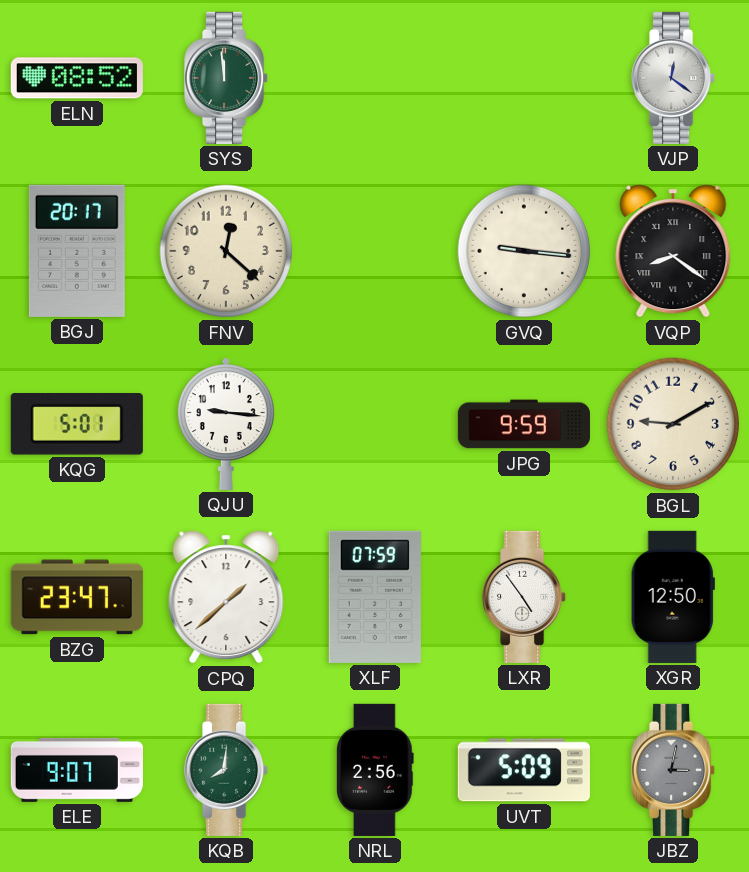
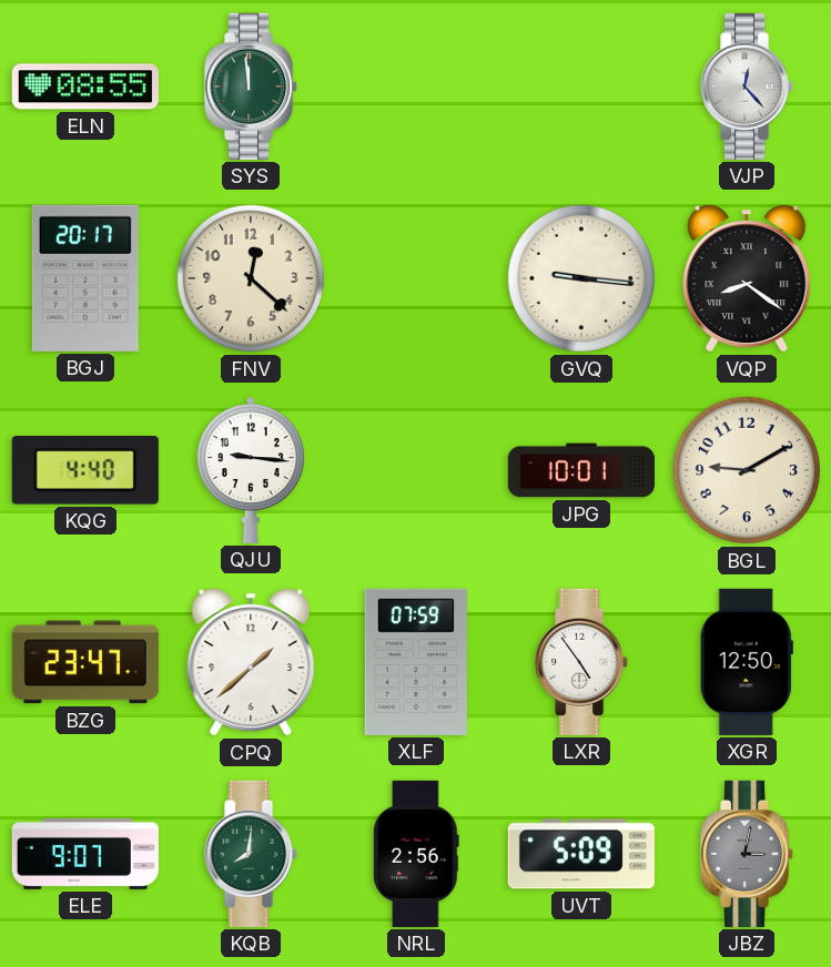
ELN: 08:52 -> 08:55 (85, 86)
VJP: 12:21 -> 12:23 (748, 86)
KQG: 5:01 -> 4:40 (85, 470)
JPG: 9:59 -> 10:01 (581, 470)
